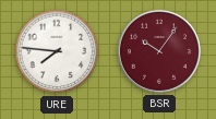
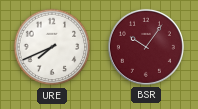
URE: 7:46 -> 7:41 (52, 47)
